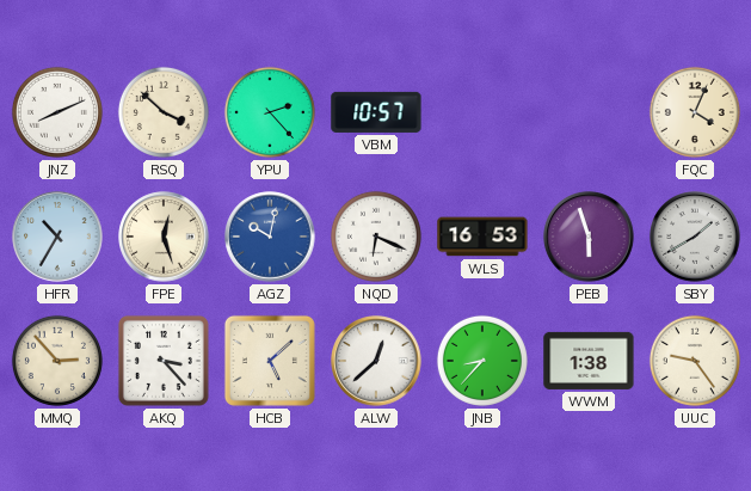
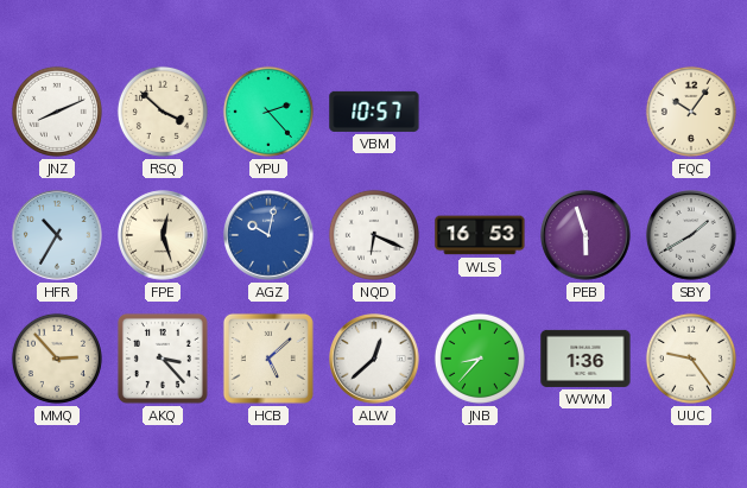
FQC: 4:04 -> 10:06 (691, 112)
WWM: 1:38 -> 1:36 (585, 359)
